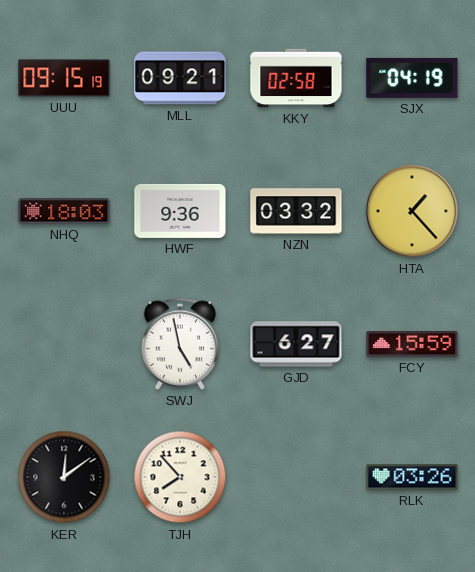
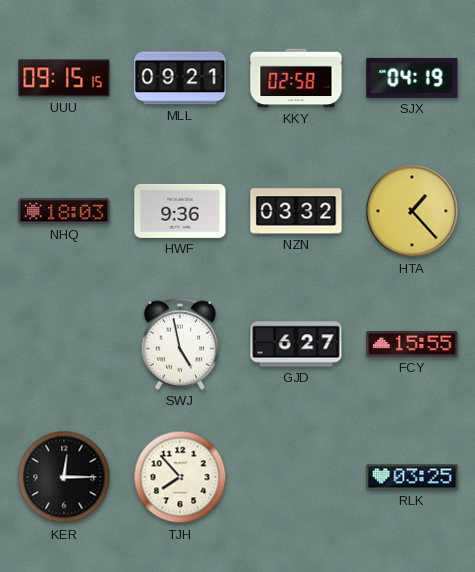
UUU: 09:15:19 -> 09:15:15 (64, 78)
FCY: 15:59 -> 15:55 (412, 345)
KER: 12:09 -> 12:15 (64, 477)
RLK: 03:26 -> 03:25 (412, 477)
